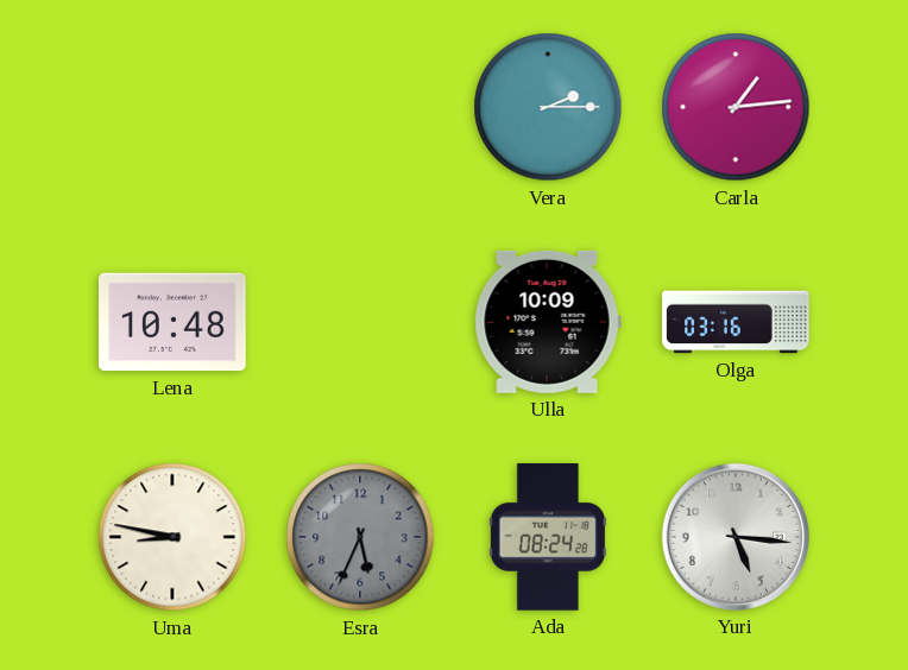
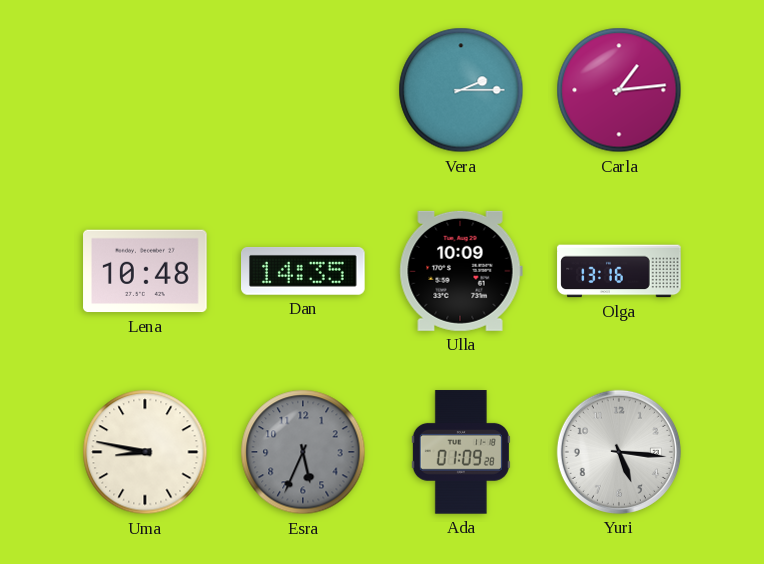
Dan: none -> 14:35 (304, 271)
Olga: 03:16 -> 13:16 (619, 271)
Ada: 08:24 -> 01:09 (461, 452)
